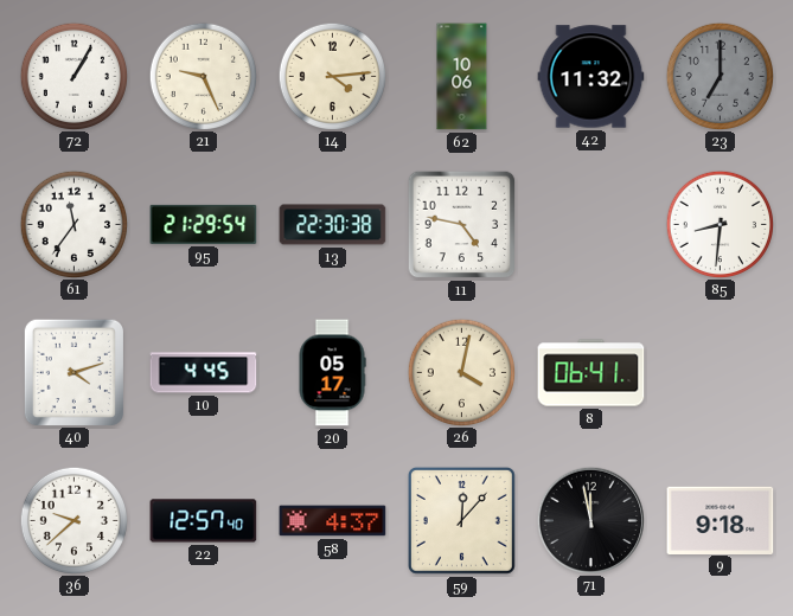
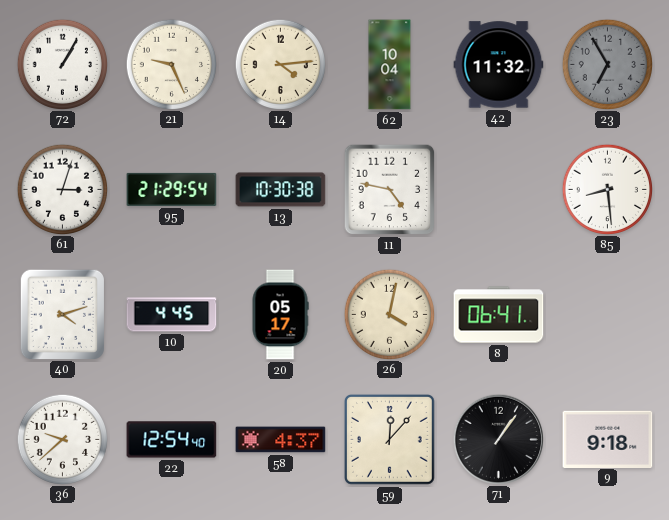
62: 10:06 -> 10:04 (390, 65)
23: 7:00 -> 6:55 (607, 64)
61: 11:36 -> 3:03 (62, 189)
13: 22:30 -> 10:30 (281, 190)
85: 8:31 -> 8:29 (607, 189)
22: 12:57 -> 12:54 (172, 440)
71: 11:58 -> 1:06 (498, 439)
